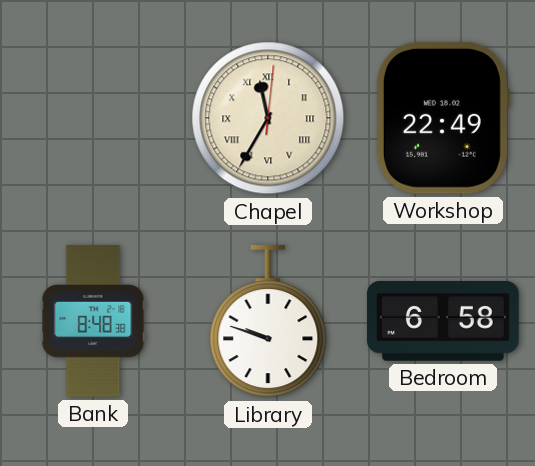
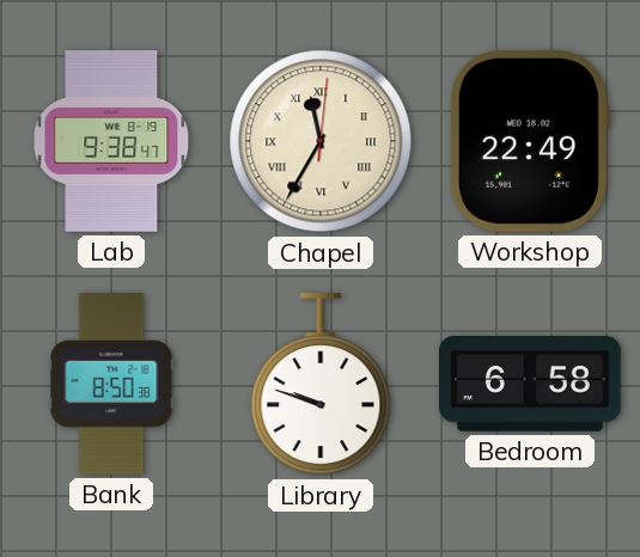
Lab: none -> 9:38 (111, 142)
Bank: 8:48 -> 8:50 (111, 384)
